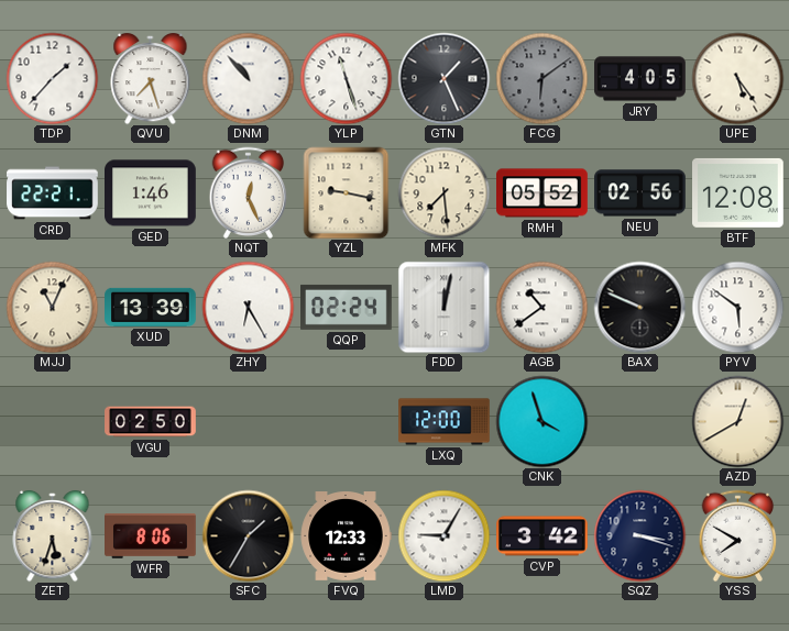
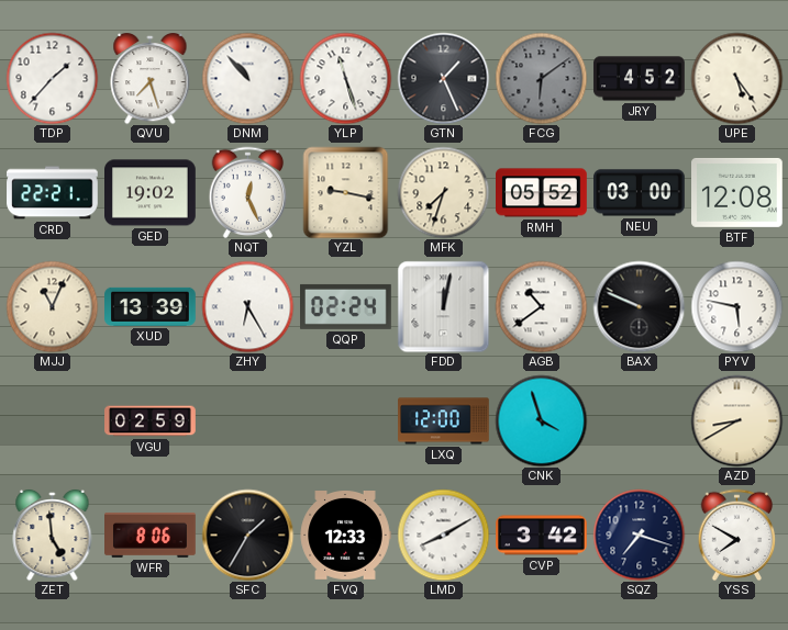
JRY: 4:05 -> 4:52 (640, 79)
GED: 1:46 -> 19:02 (151, 193)
MFK: 7:29 -> 7:33 (443, 192)
NEU: 02:56 -> 03:00 (640, 193)
PYV: 5:51 -> 5:47 (736, 306)
VGU: 02:50 -> 02:59 (151, 421)
AZD: 12:40 -> 8:40 (736, 420)
ZET: 5:33 -> 4:59 (53, 535)
LMD: 9:05 -> 8:10 (443, 535)
SQZ: 3:18 -> 7:18 (639, 535)
